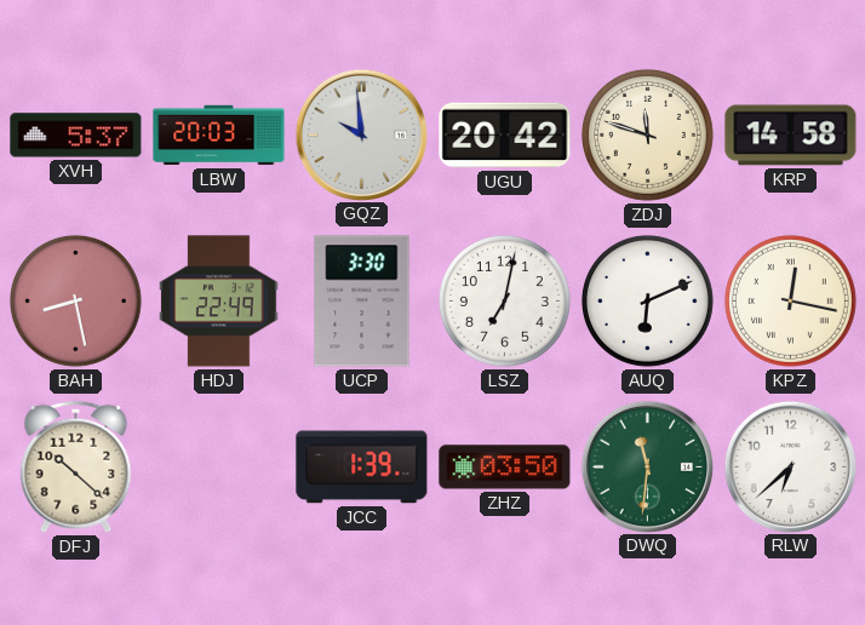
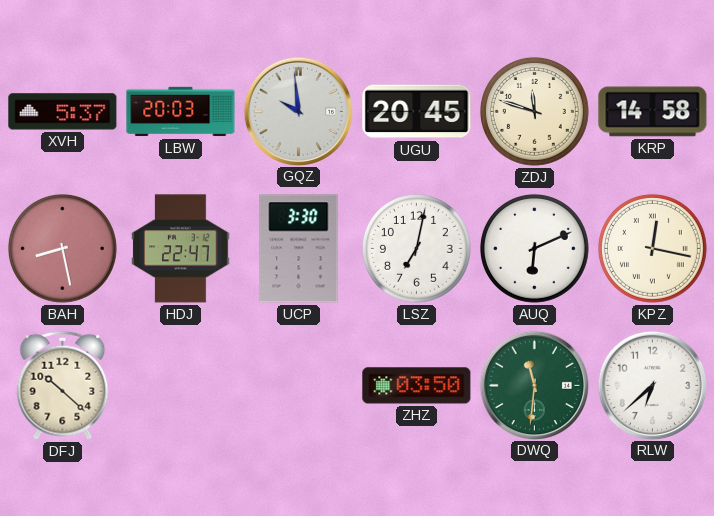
UGU: 20:42 -> 20:45 (417, 112)
HDJ: 22:49 -> 22:47 (181, 249)
JCC: 1:39 -> none (362, 468)
